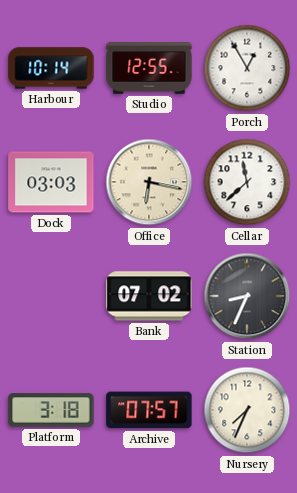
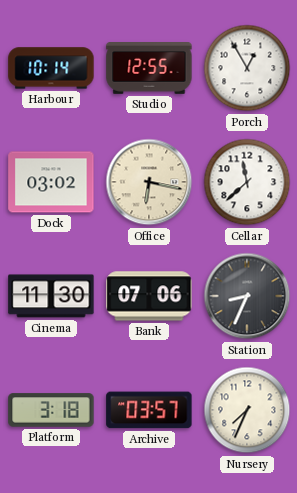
Dock: 03:03 -> 03:02 (51, 182)
Cinema: none -> 11:30 (51, 296)
Bank: 07:02 -> 07:06 (149, 296)
Archive: 07:57 -> 03:57 (149, 410)
